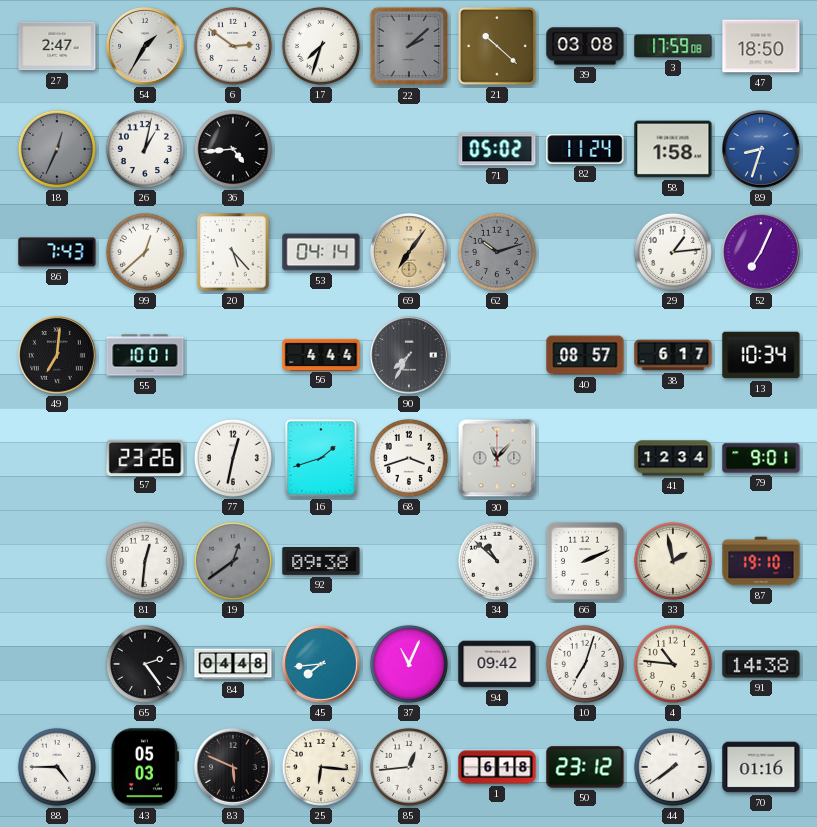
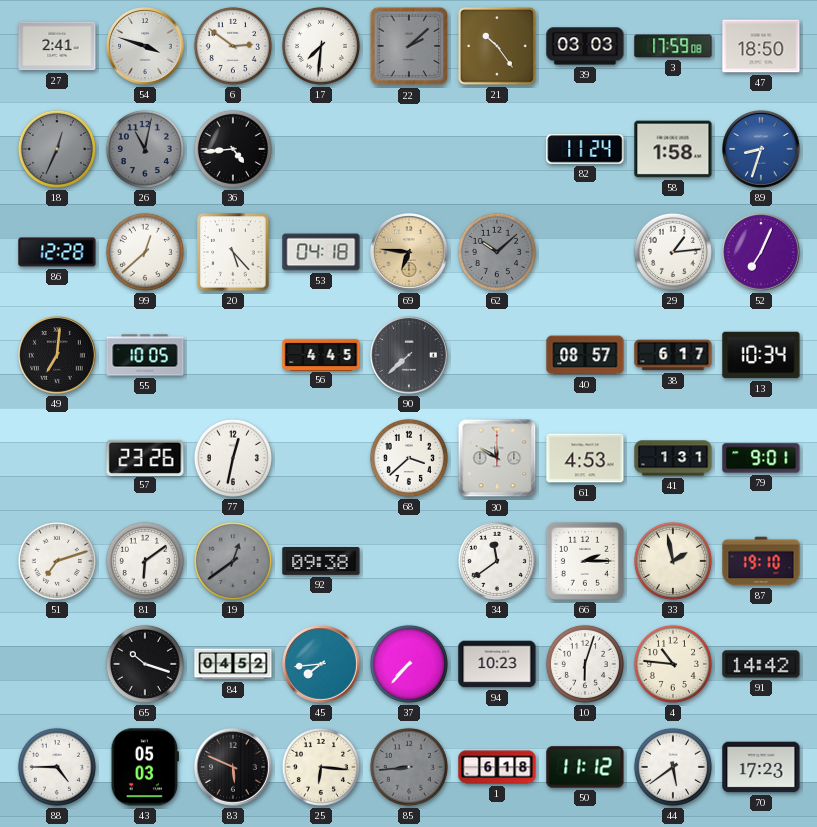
27: 2:47 -> 2:41 (57, 46)
54: 1:35 -> 3:48 (146, 47)
17: 7:33 -> 7:31 (321, 46)
21: 10:22 -> 10:24 (498, 47)
39: 03:08 -> 03:03 (585, 46)
26: 1:02 -> 11:02 (145, 149)
26 dial: white -> grey (145, 149)
71: 05:02 -> none (497, 149)
86: 7:43 -> 12:28 (57, 252)
53: 04:14 -> 04:18 (321, 252)
69: 7:06 -> 6:46 (410, 253)
62: 10:12 -> 10:08 (497, 252)
55: 10:01 -> 10:05 (145, 355)
56: 4:44 -> 4:45 (321, 354)
90: 7:35 -> 7:38 (410, 356)
16: 1:42 -> none (321, 458)
68: 3:42 -> 3:38 (409, 458)
30: 11:07 -> 11:50 (497, 458)
61: none -> 4:53 (585, 458)
41: 12:34 -> 1:31 (673, 458)
51: none -> 7:12 (57, 561)
81: 12:31 -> 6:09 (145, 561)
34: 10:52 -> 11:39 (497, 561)
66: 2:11 -> 2:15 (585, 561)
65: 2:24 -> 10:18 (145, 664)
84: 04:48 -> 04:52 (233, 664)
37: 11:04 -> 7:37 (409, 664)
94: 09:42 -> 10:23 (497, 664)
10: 7:03 -> 6:03 (585, 664)
91: 14:38 -> 14:42 (761, 664)
85: 12:44 -> 8:44 (409, 767)
85 dial: white -> grey (409, 767)
50: 23:12 -> 11:12 (585, 767)
44: 7:39 -> 5:39 (673, 767)
70: 01:16 -> 17:23 (761, 767)
